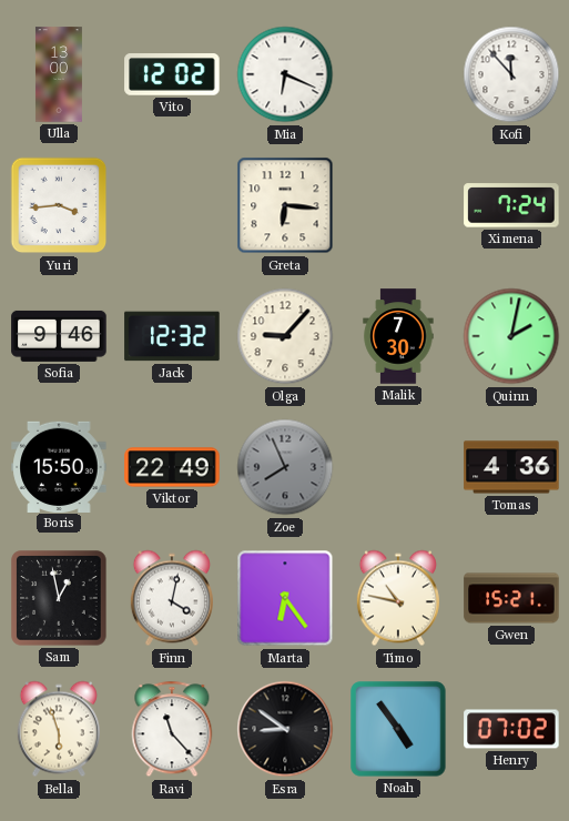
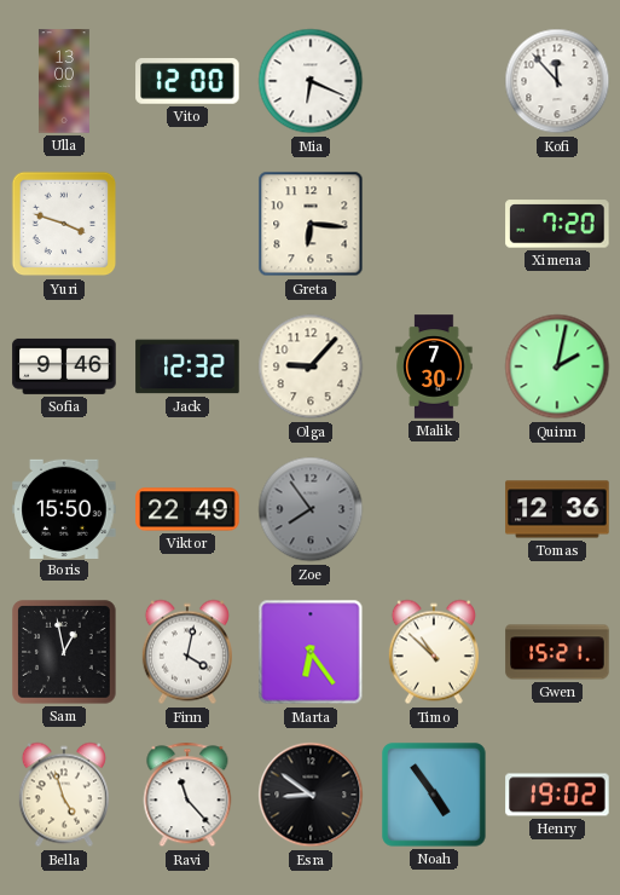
Vito: 12:02 -> 12:00 (187, 82)
Yuri: 3:44 -> 3:48 (64, 224)
Ximena: 7:24 -> 7:20 (557, 224)
Zoe: 7:56 -> 7:54 (311, 509)
Tomas: 4:36 -> 12:36 (557, 509)
Timo: 10:47 -> 10:52 (434, 652)
Bella: 5:57 -> 4:57 (64, 795)
Henry: 07:02 -> 19:02 (557, 795)
